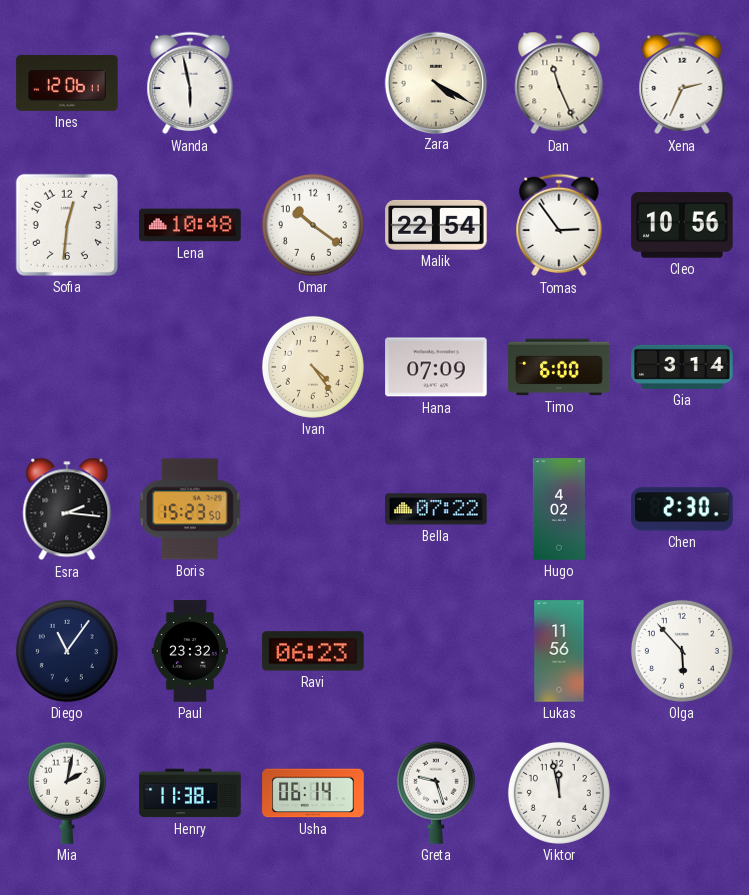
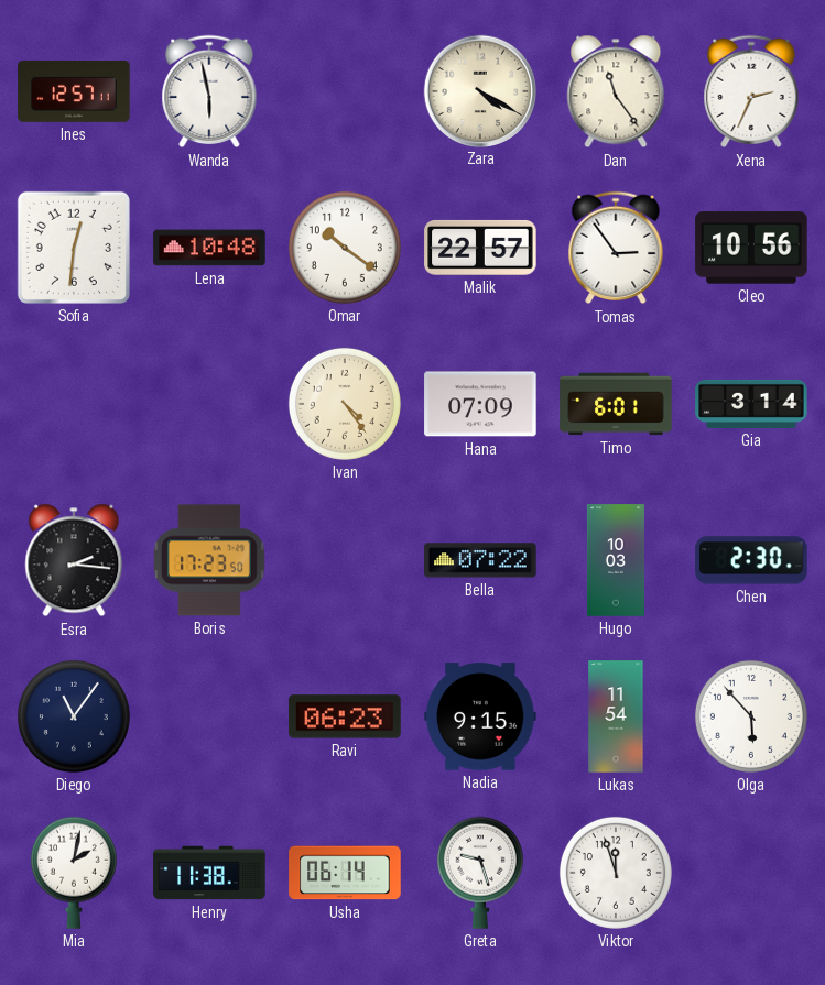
Ines: 12:06 -> 12:57 (74, 92)
Dan: 11:26 -> 11:24 (616, 91)
Malik: 22:54 -> 22:57 (480, 248)
Timo: 6:00 -> 6:01 (616, 404)
Boris: 15:23 -> 17:23 (210, 560)
Hugo: 4:02 -> 10:03 (616, 560)
Paul: 23:32 -> none (190, 651)
Nadia: none -> 9:15 (480, 716)
Lukas: 11:56 -> 11:54 (616, 716)
Viktor: 11:58 -> 11:57 (616, 873)
